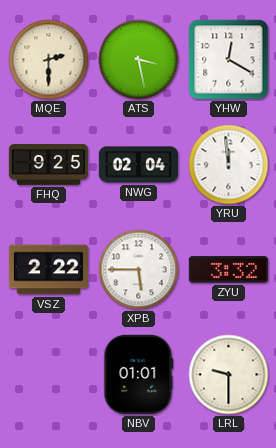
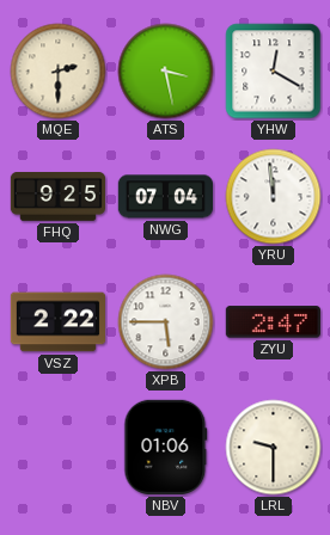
NWG: 02:04 -> 07:04 (165, 197)
ZYU: 3:32 -> 2:47 (273, 322)
NBV: 01:01 -> 01:06 (166, 447)
